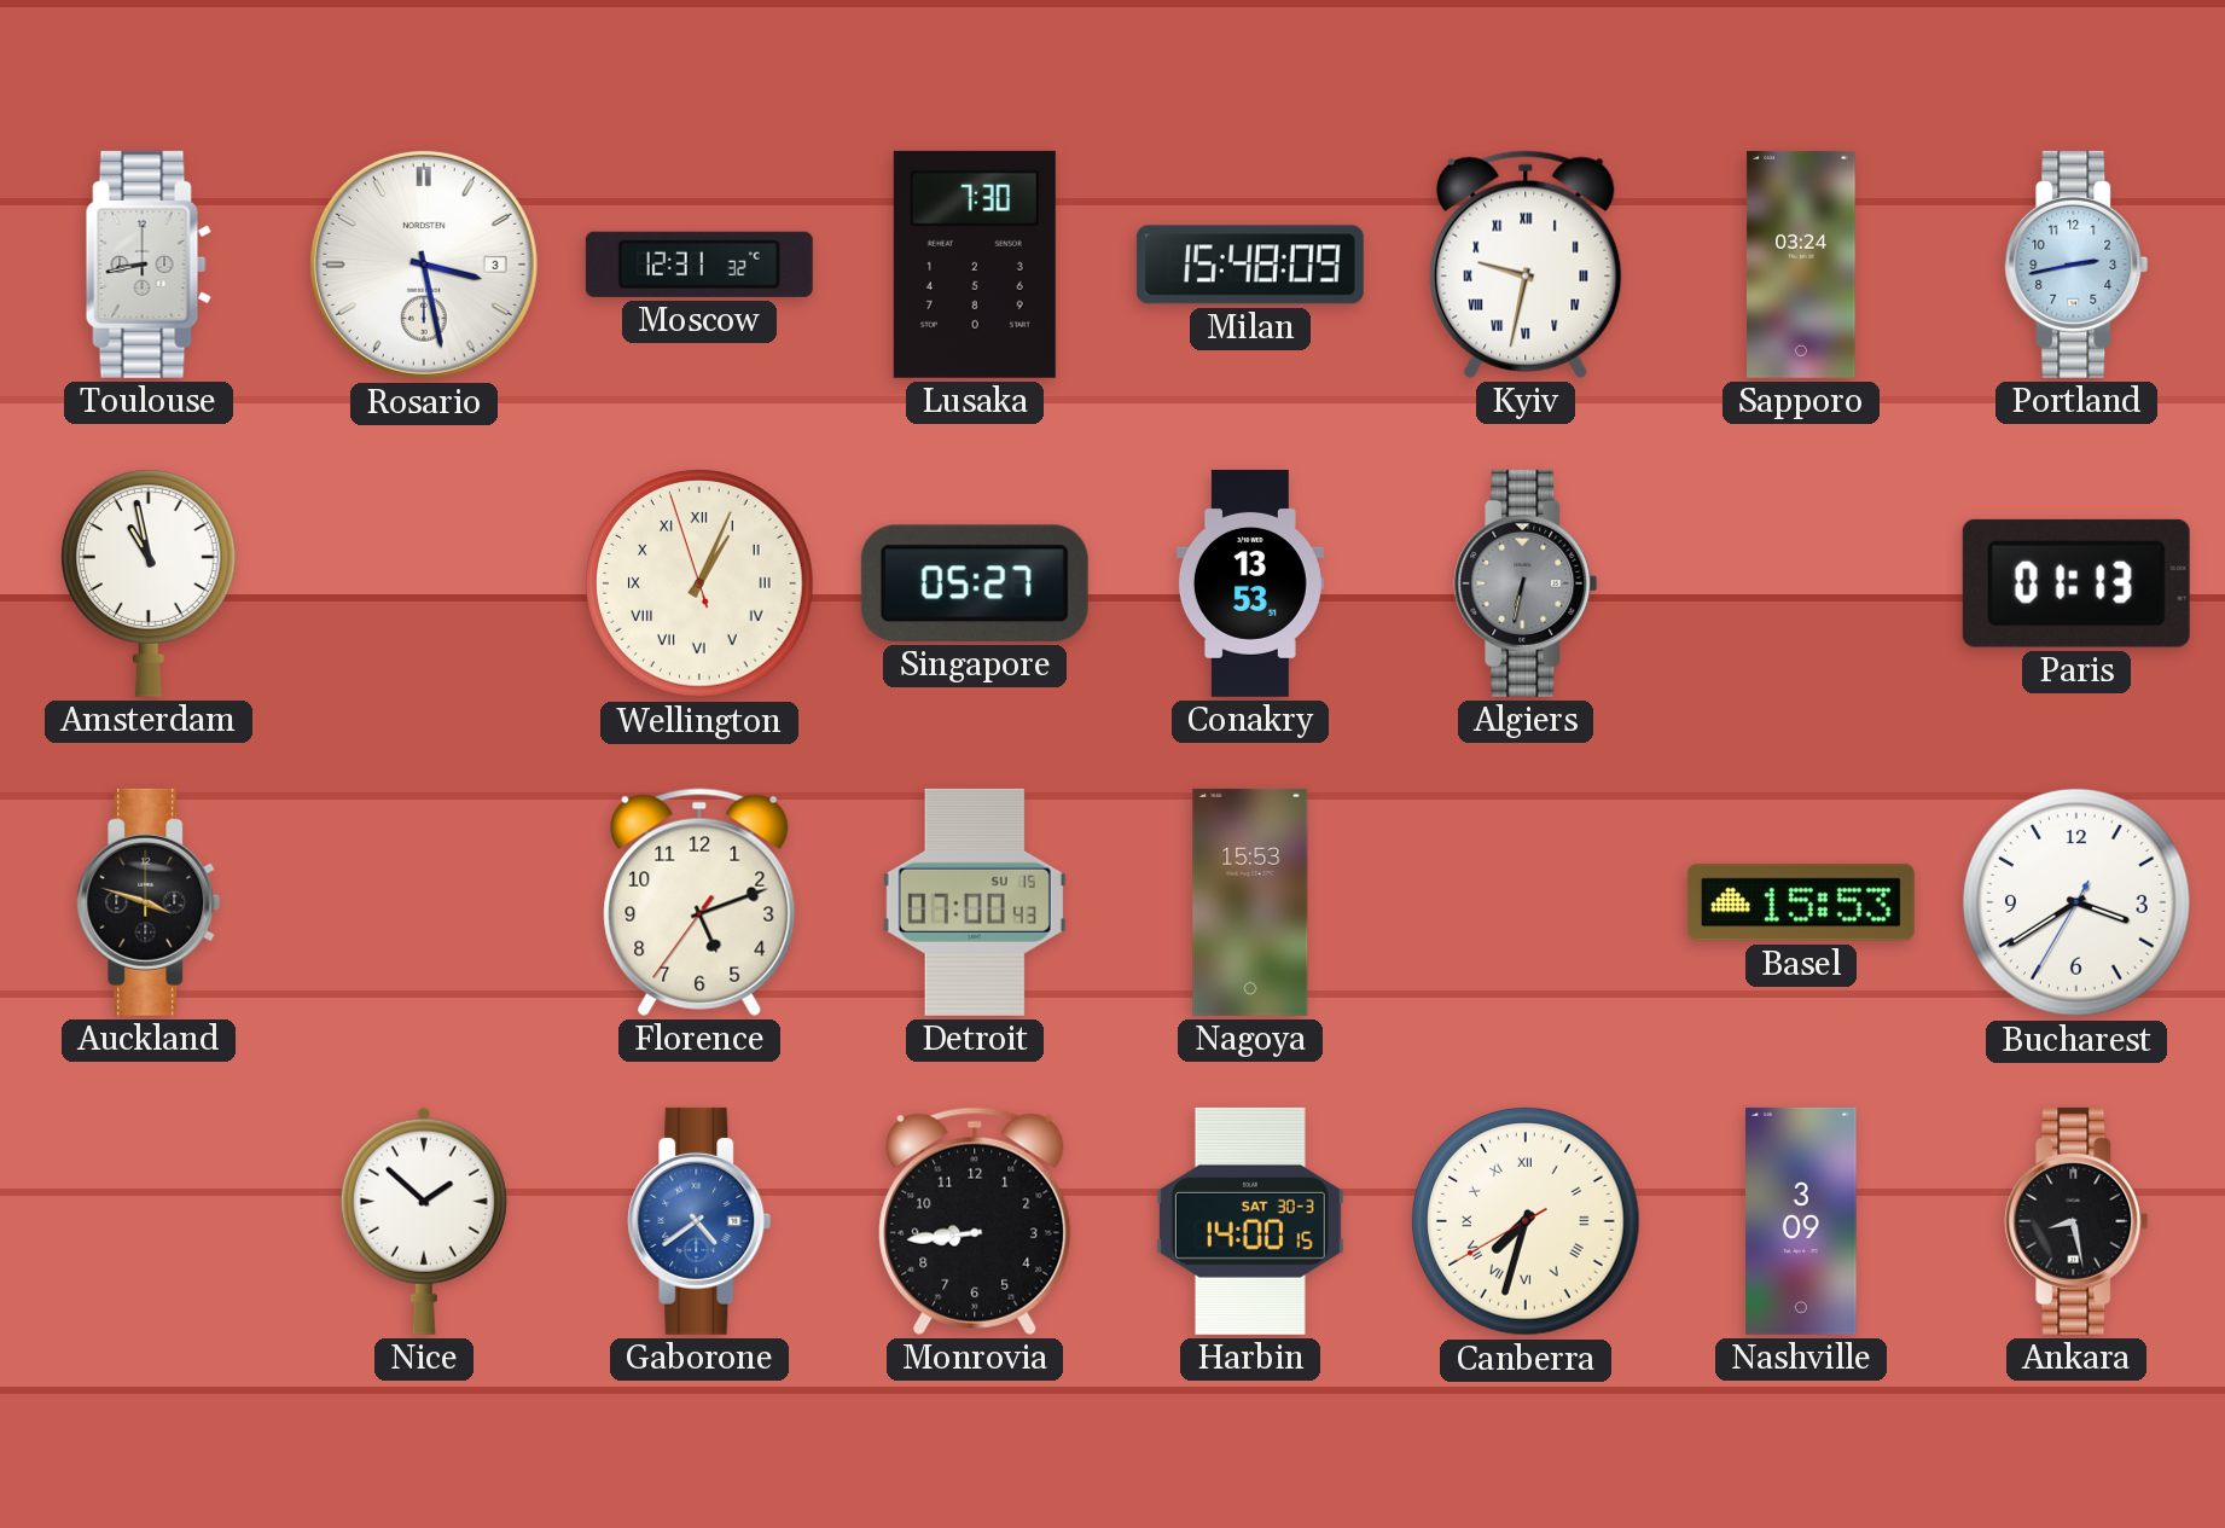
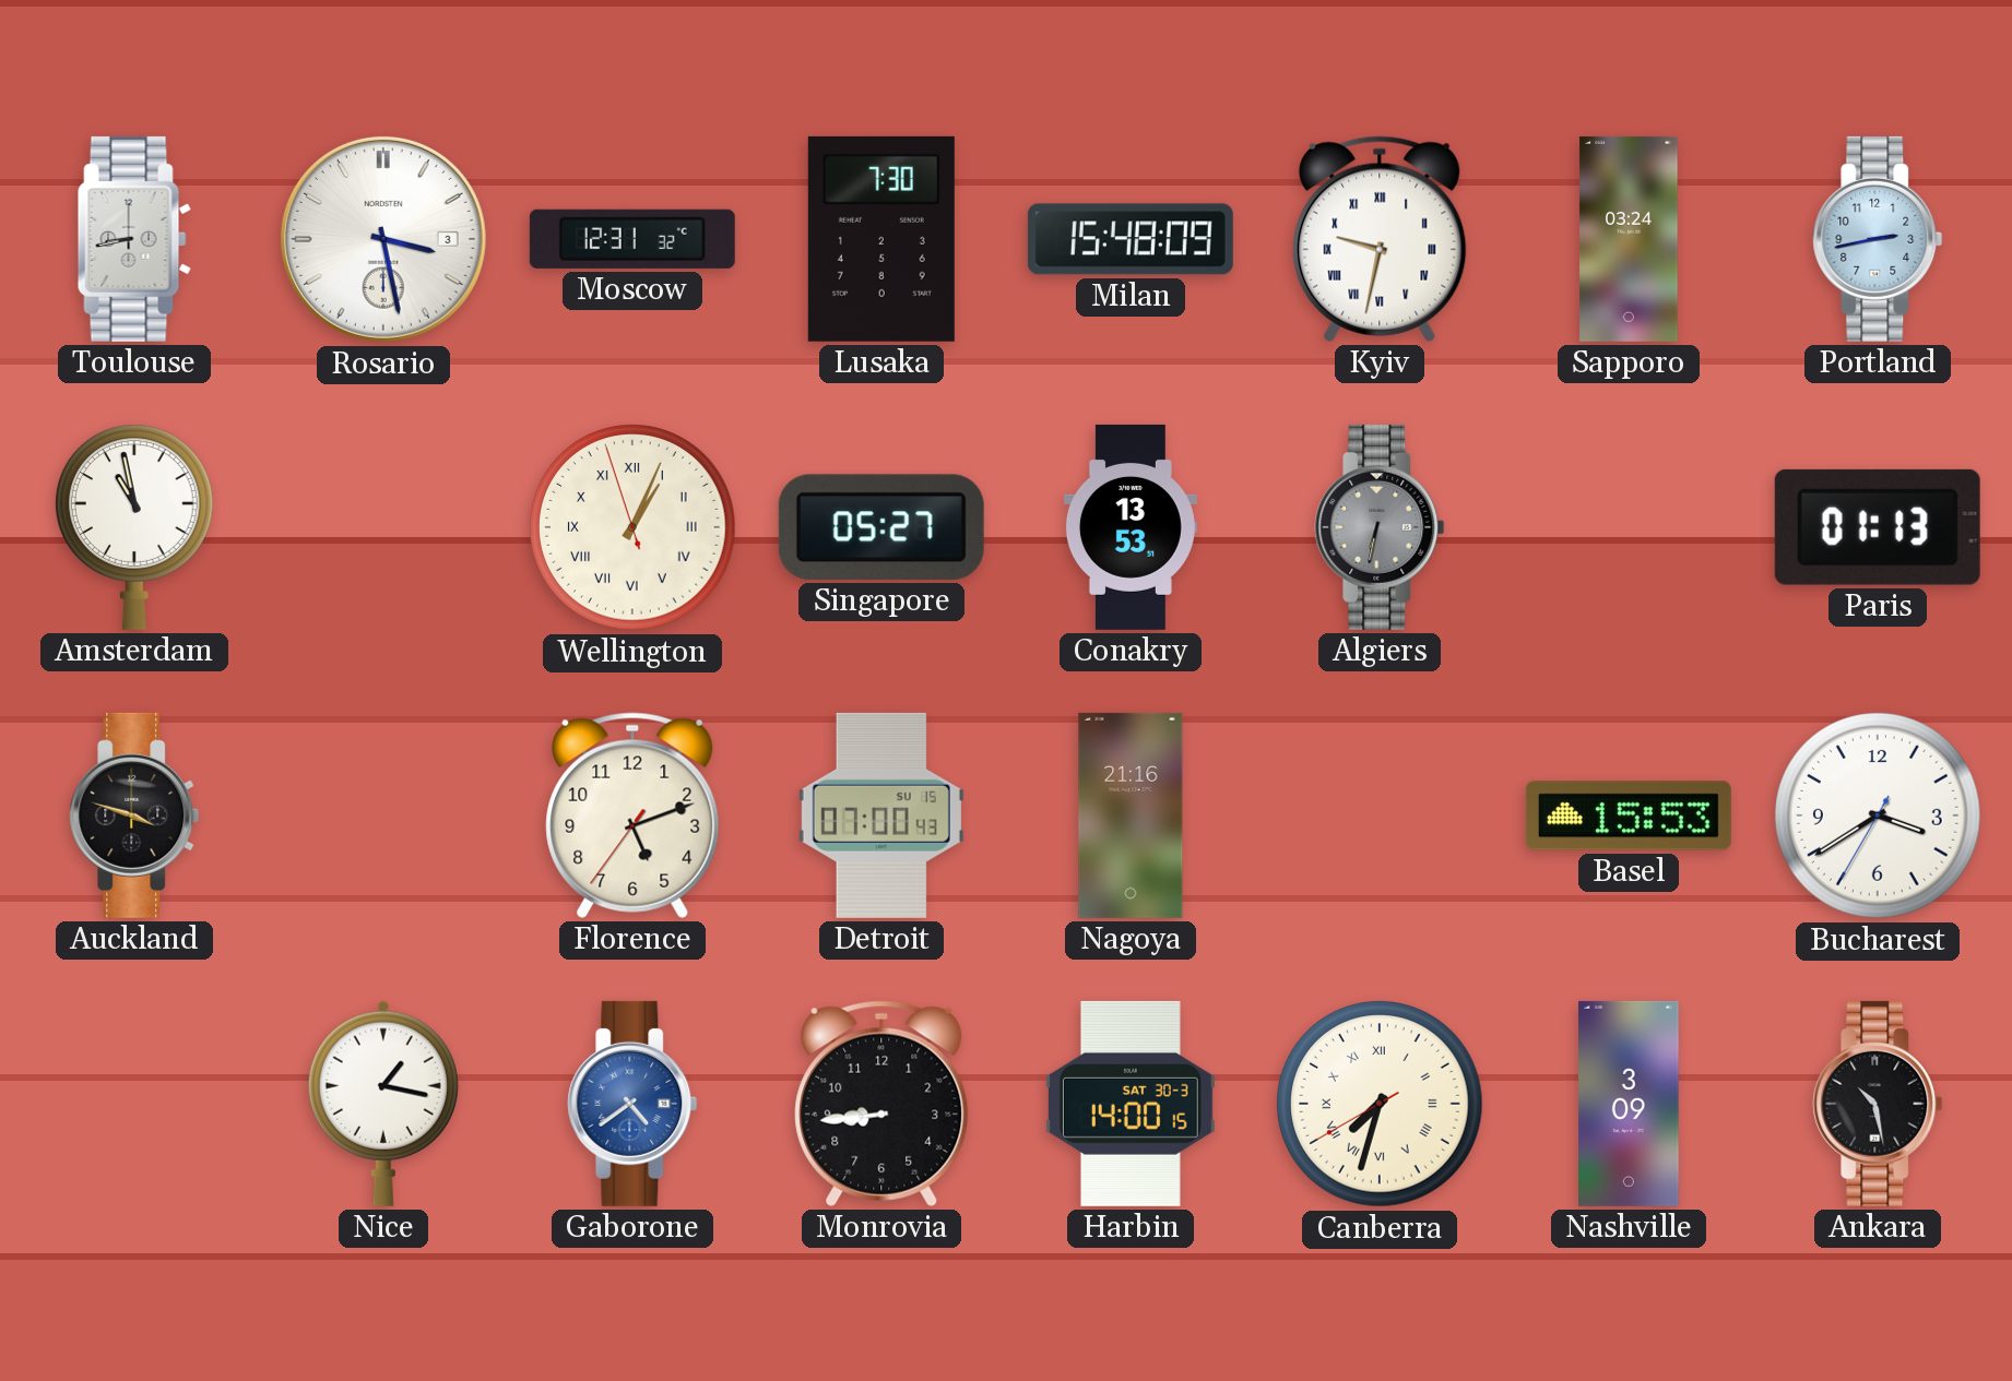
Nagoya: 15:53 -> 21:16 (1131, 815)
Nice: 1:52 -> 1:17 (383, 1104)
Ankara: 8:28 -> 10:28 (1878, 1104)
